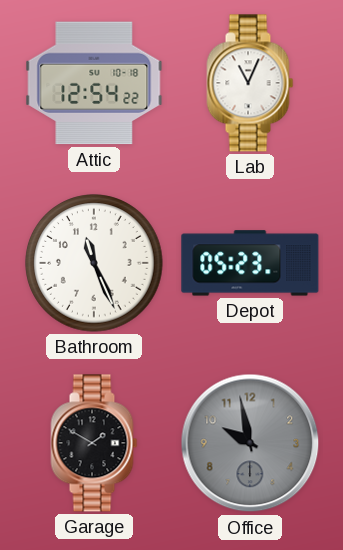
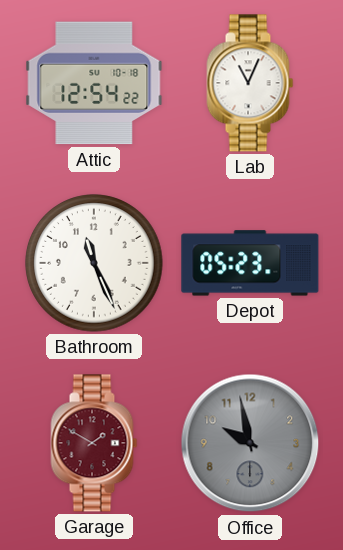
Garage dial: black -> burgundy (94, 443)
